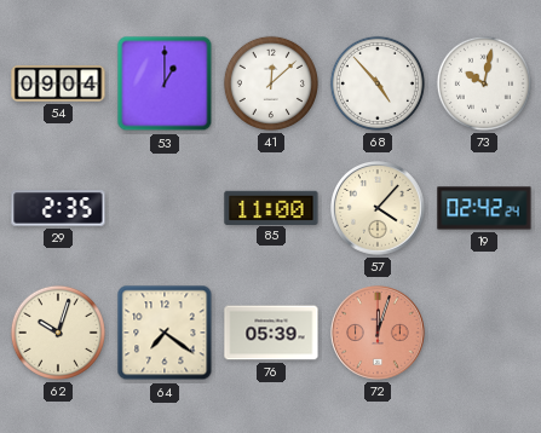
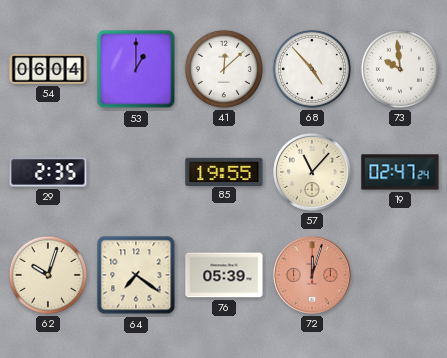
54: 09:04 -> 06:04 (48, 69)
73: 10:02 -> 9:59 (400, 69)
85: 11:00 -> 19:55 (224, 171)
57: 4:07 -> 11:07 (313, 173)
19: 02:42 -> 02:47 (400, 172)
